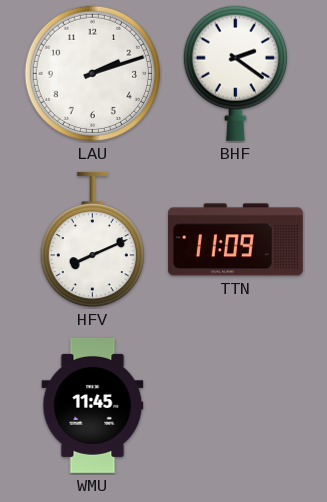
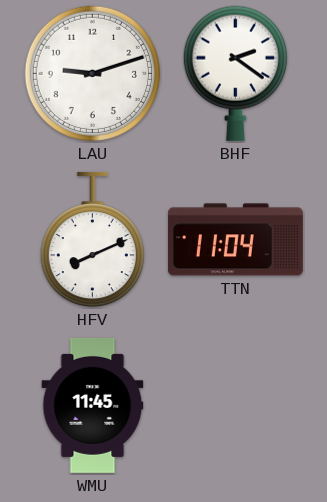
LAU: 2:12 -> 9:12 (92, 73)
TTN: 11:09 -> 11:04 (235, 240)
